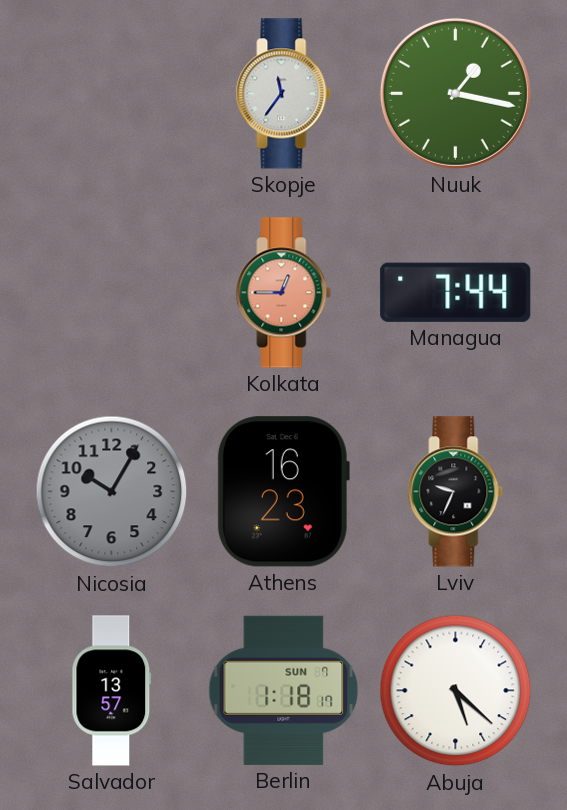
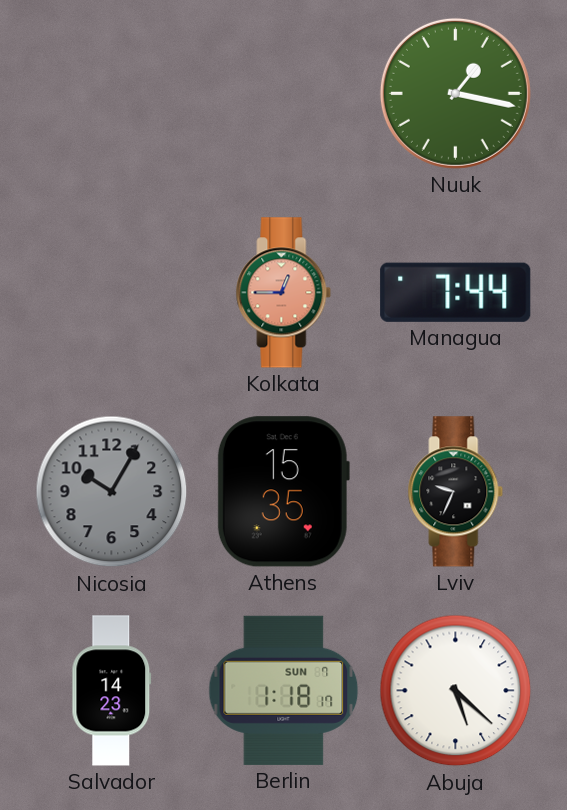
Skopje: 11:36 -> none (284, 94)
Athens: 16:23 -> 15:35 (283, 492)
Salvador: 13:57 -> 14:23 (112, 691)
